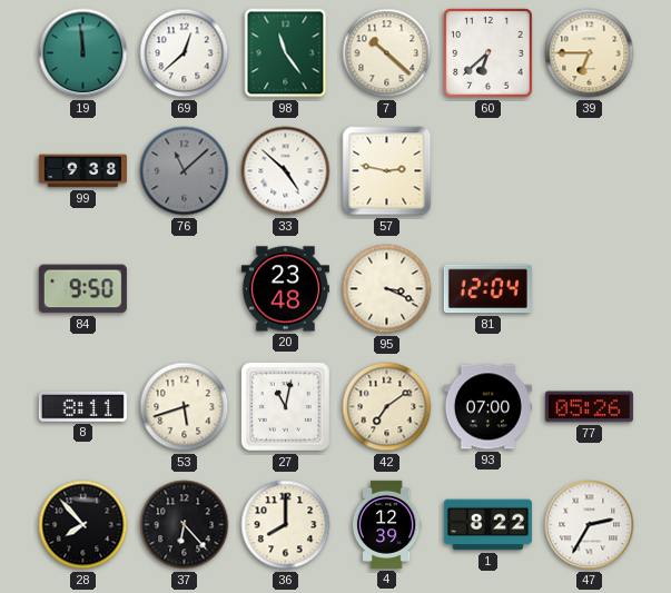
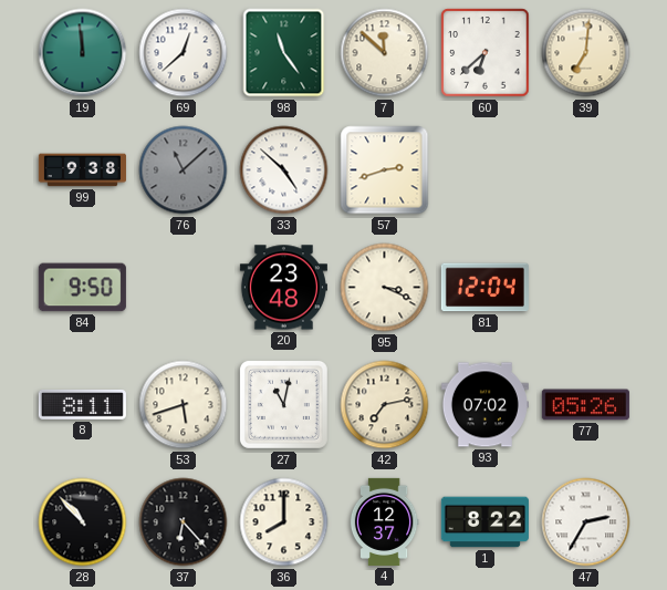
7: 10:22 -> 11:52 (385, 53)
39: 6:45 -> 7:01 (586, 53)
57: 2:47 -> 2:42 (385, 170)
42: 7:09 -> 7:13 (385, 405)
93: 07:00 -> 07:02 (484, 405)
28: 7:53 -> 10:53 (83, 522)
4: 12:39 -> 12:37 (384, 521)
